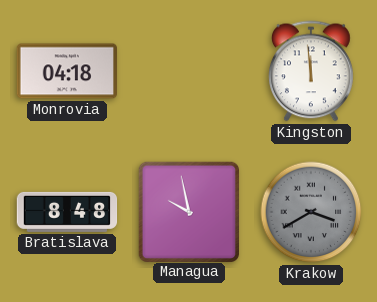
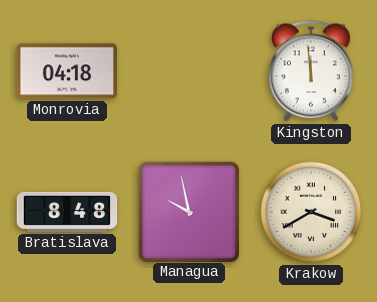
Krakow dial: grey -> cream (311, 212)
